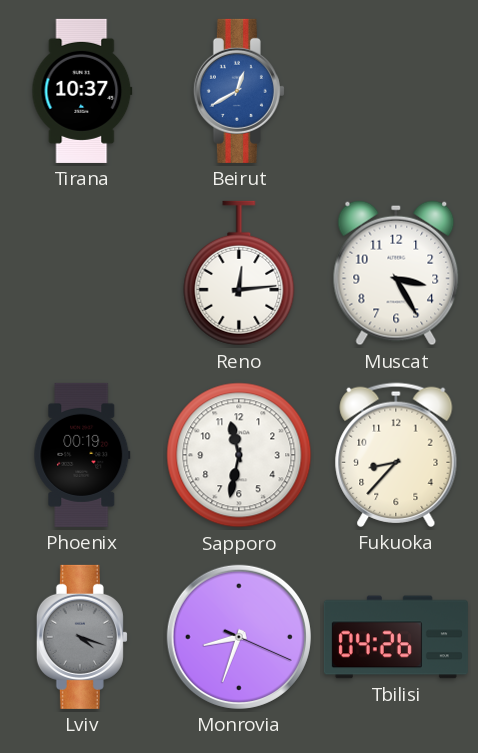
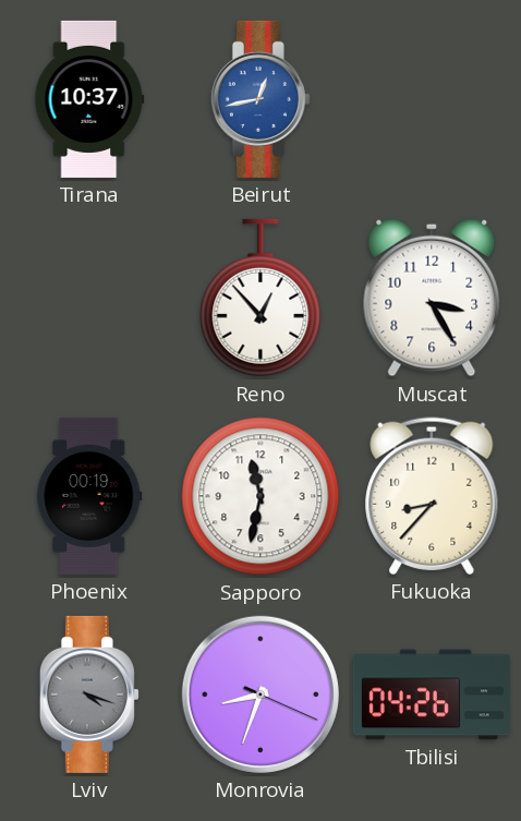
Beirut: 12:40 -> 12:43 (260, 99)
Reno: 12:14 -> 12:53 (260, 298)
